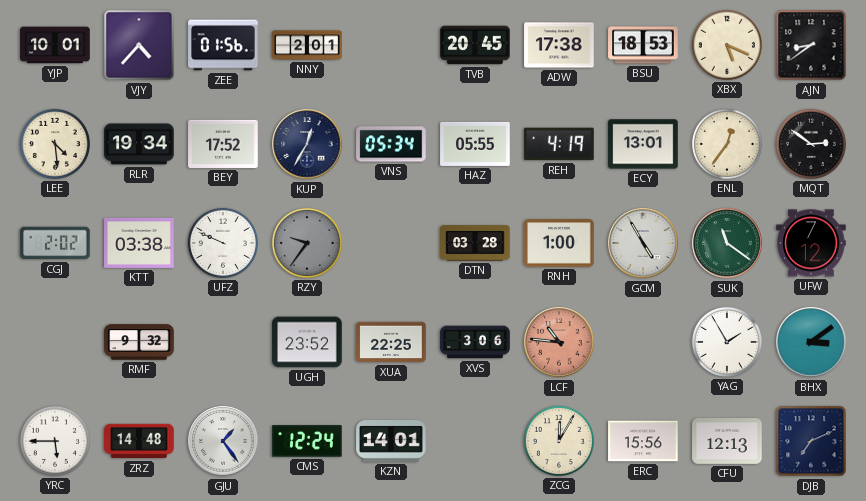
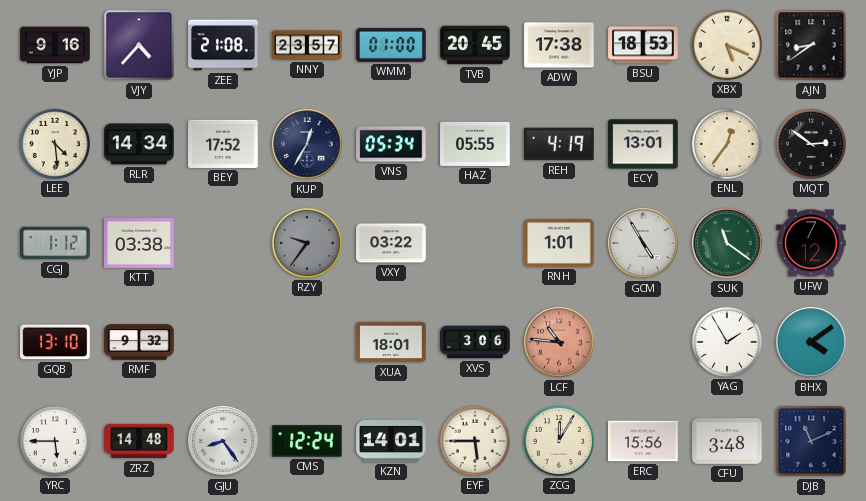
YJP: 10:01 -> 9:16 (55, 45)
ZEE: 01:56 -> 21:08 (223, 45)
NNY: 2:01 -> 23:57 (307, 45)
WMM: none -> 01:00 (391, 45)
RLR: 19:34 -> 14:34 (139, 144)
CGJ: 2:02 -> 1:12 (55, 243)
UFZ: 9:49 -> none (223, 243)
VXY: none -> 03:22 (391, 243)
DTN: 03:28 -> none (475, 243)
RNH: 1:00 -> 1:01 (559, 244)
GQB: none -> 13:10 (55, 342)
UGH: 23:52 -> none (307, 342)
XUA: 22:25 -> 18:01 (391, 342)
BHX: 3:09 -> 4:09 (811, 342)
GJU: 1:24 -> 8:24 (223, 441)
EYF: none -> 5:45 (475, 441)
CFU: 12:13 -> 3:48 (727, 441)
DJB: 7:11 -> 11:11 (811, 441)
